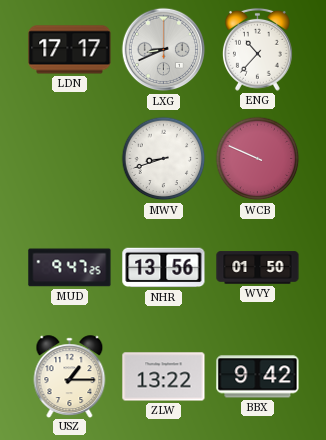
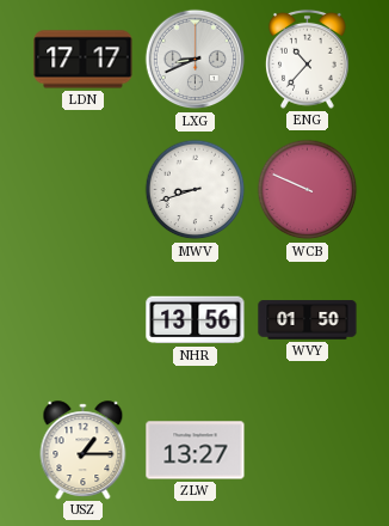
MUD: 9:47 -> none (70, 268)
ZLW: 13:22 -> 13:27 (196, 451)
BBX: 9:42 -> none (258, 377)
